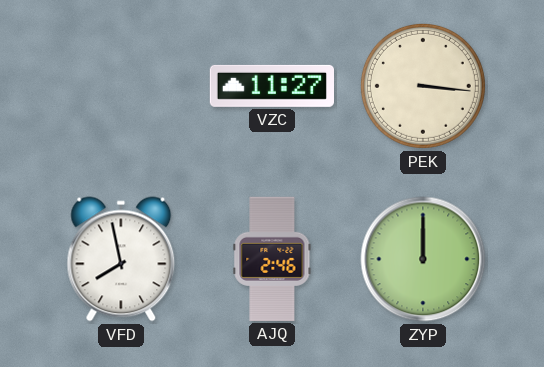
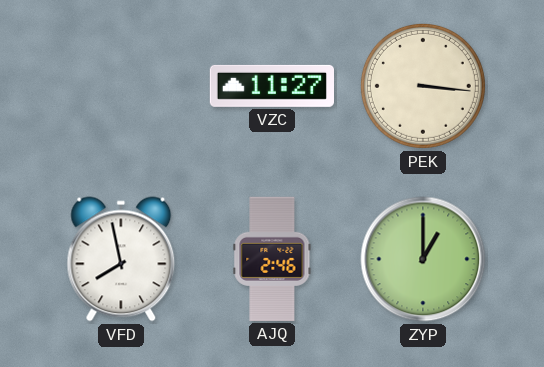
ZYP: 12:00 -> 1:00 (423, 259)
